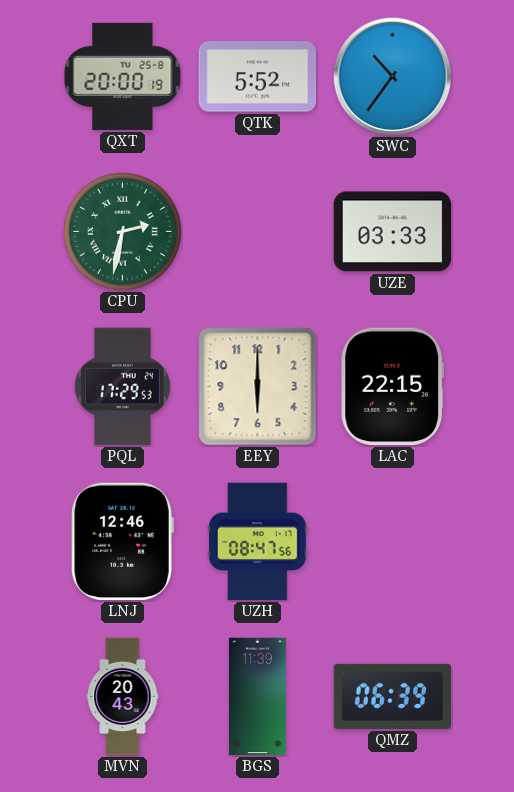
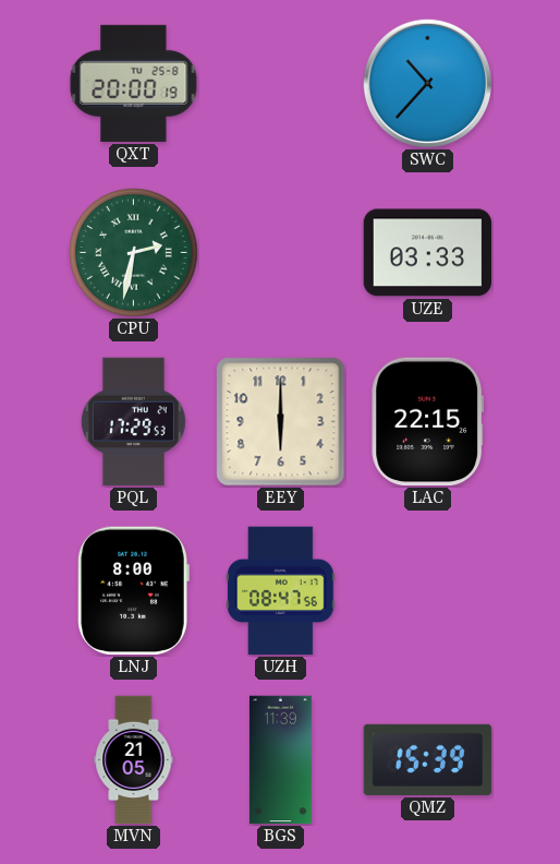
QTK: 5:52 -> none (258, 77)
SWC: 10:36 -> 10:37 (427, 83)
LNJ: 12:46 -> 8:00 (133, 591)
MVN: 20:43 -> 21:05 (134, 760)
QMZ: 06:39 -> 15:39 (428, 759)
